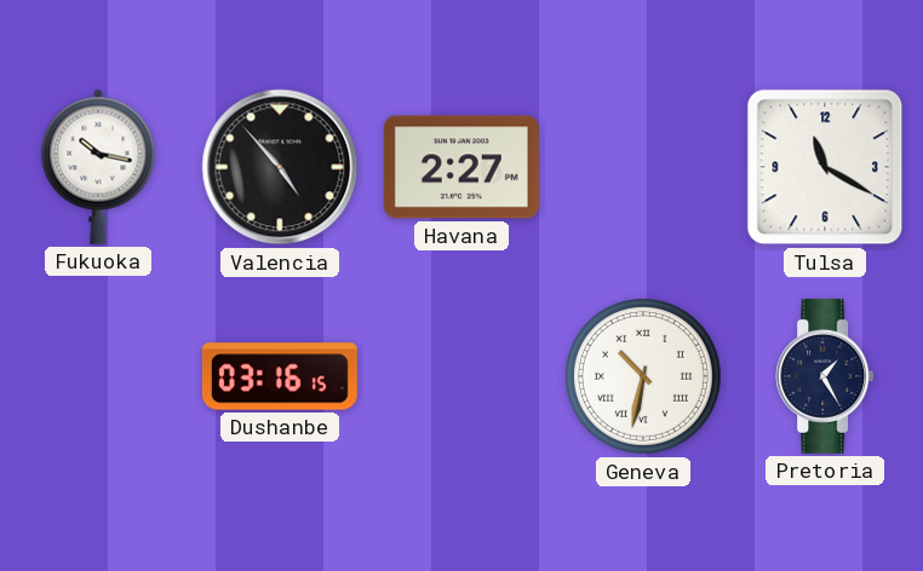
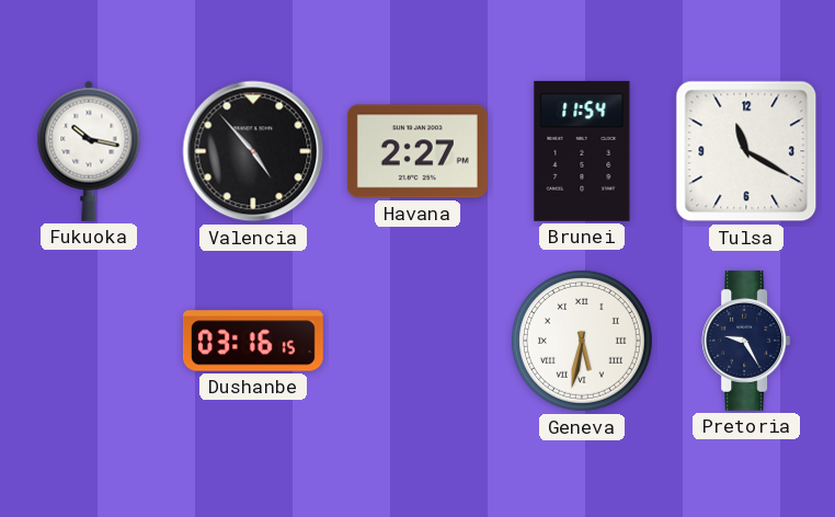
Brunei: none -> 11:54 (582, 151)
Geneva: 10:32 -> 5:32 (582, 341)
Pretoria: 1:25 -> 9:25 (746, 341)
